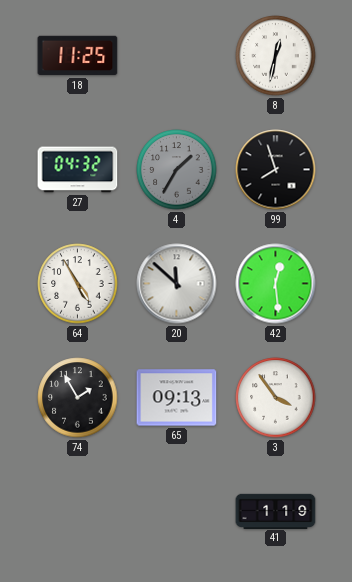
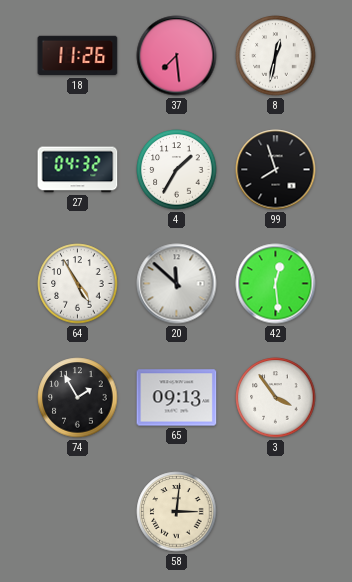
18: 11:25 -> 11:26 (78, 56)
37: none -> 7:29 (177, 56)
4 dial: grey -> white (177, 170)
58: none -> 3:01 (177, 512)
41: 1:19 -> none (276, 511)
